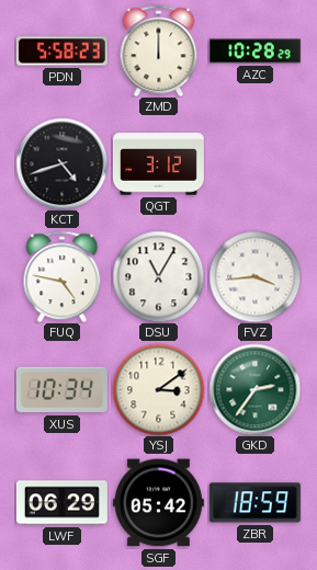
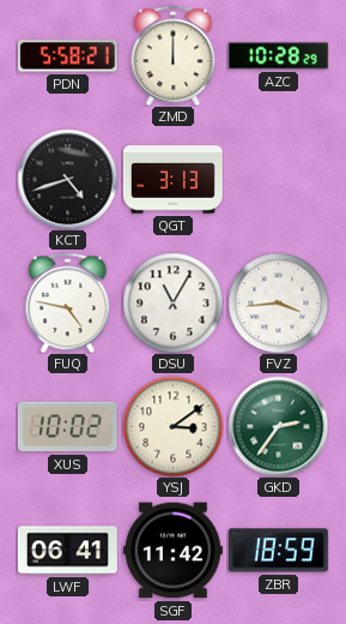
PDN: 5:58:23 -> 5:58:21 (67, 56)
QGT: 3:12 -> 3:13 (172, 180)
XUS: 10:34 -> 10:02 (67, 427)
LWF: 06:29 -> 06:41 (67, 551)
SGF: 05:42 -> 11:42 (172, 551)
